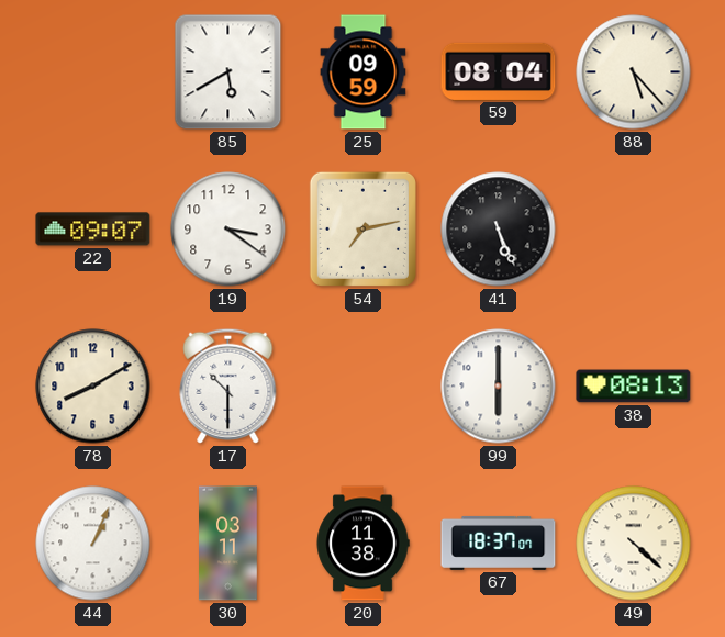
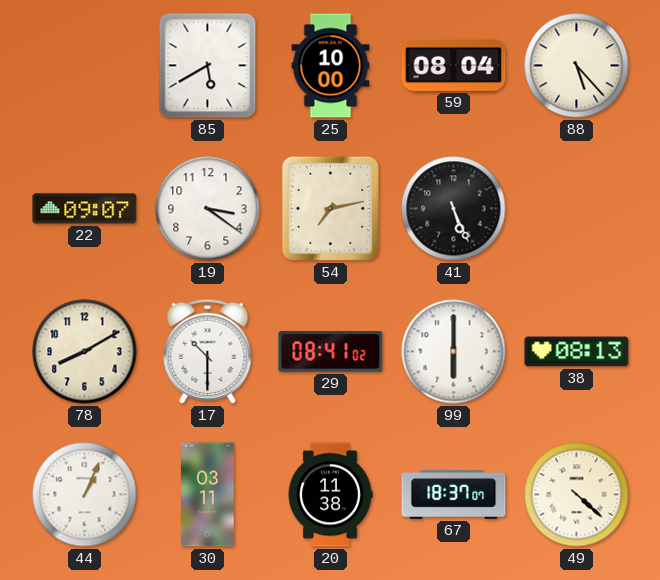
25: 09:59 -> 10:00 (331, 66)
29: none -> 08:41 (331, 352)
